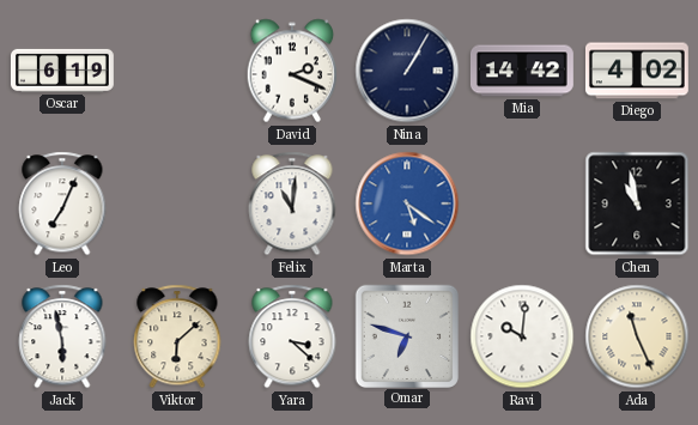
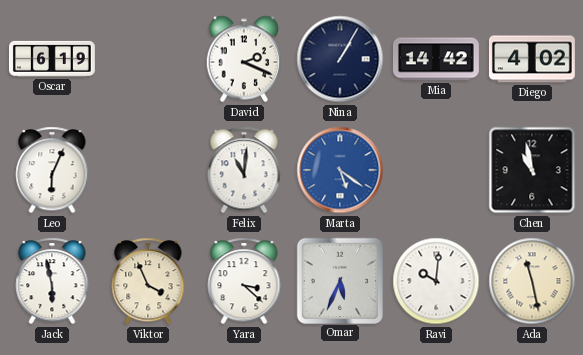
Leo: 7:04 -> 6:04 (52, 170)
Viktor: 6:08 -> 3:56 (148, 281)
Omar: 6:48 -> 5:34 (339, 280)
Ada: 11:26 -> 11:28 (532, 281)
